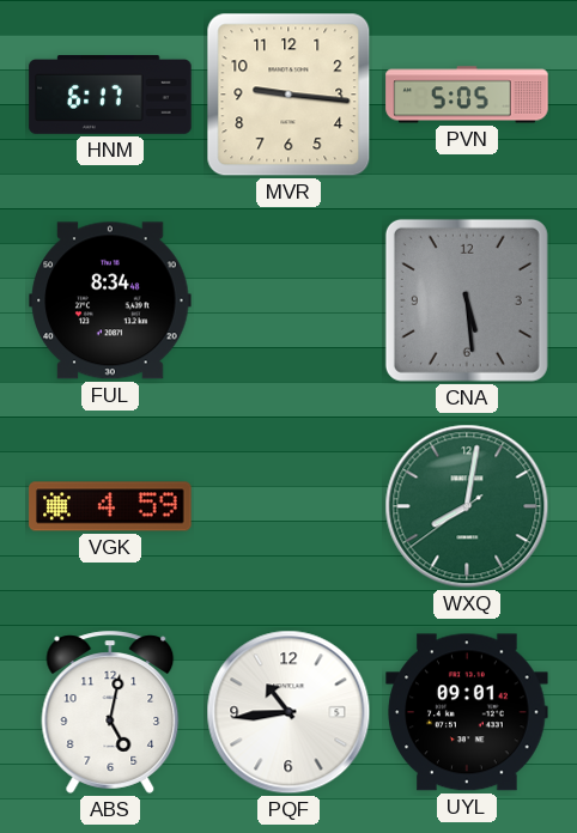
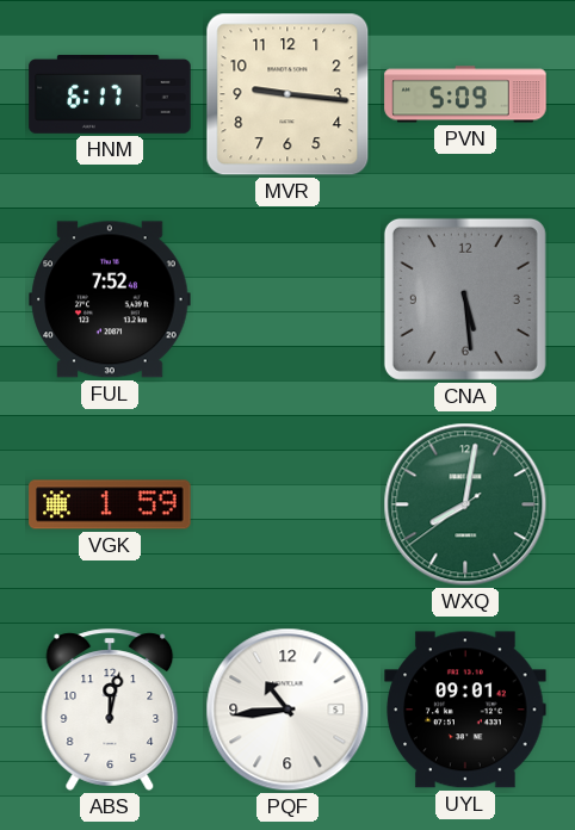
PVN: 5:05 -> 5:09 (465, 94)
FUL: 8:34 -> 7:52 (110, 299)
VGK: 4:59 -> 1:59 (110, 504)
ABS: 5:02 -> 12:02 (110, 710)
